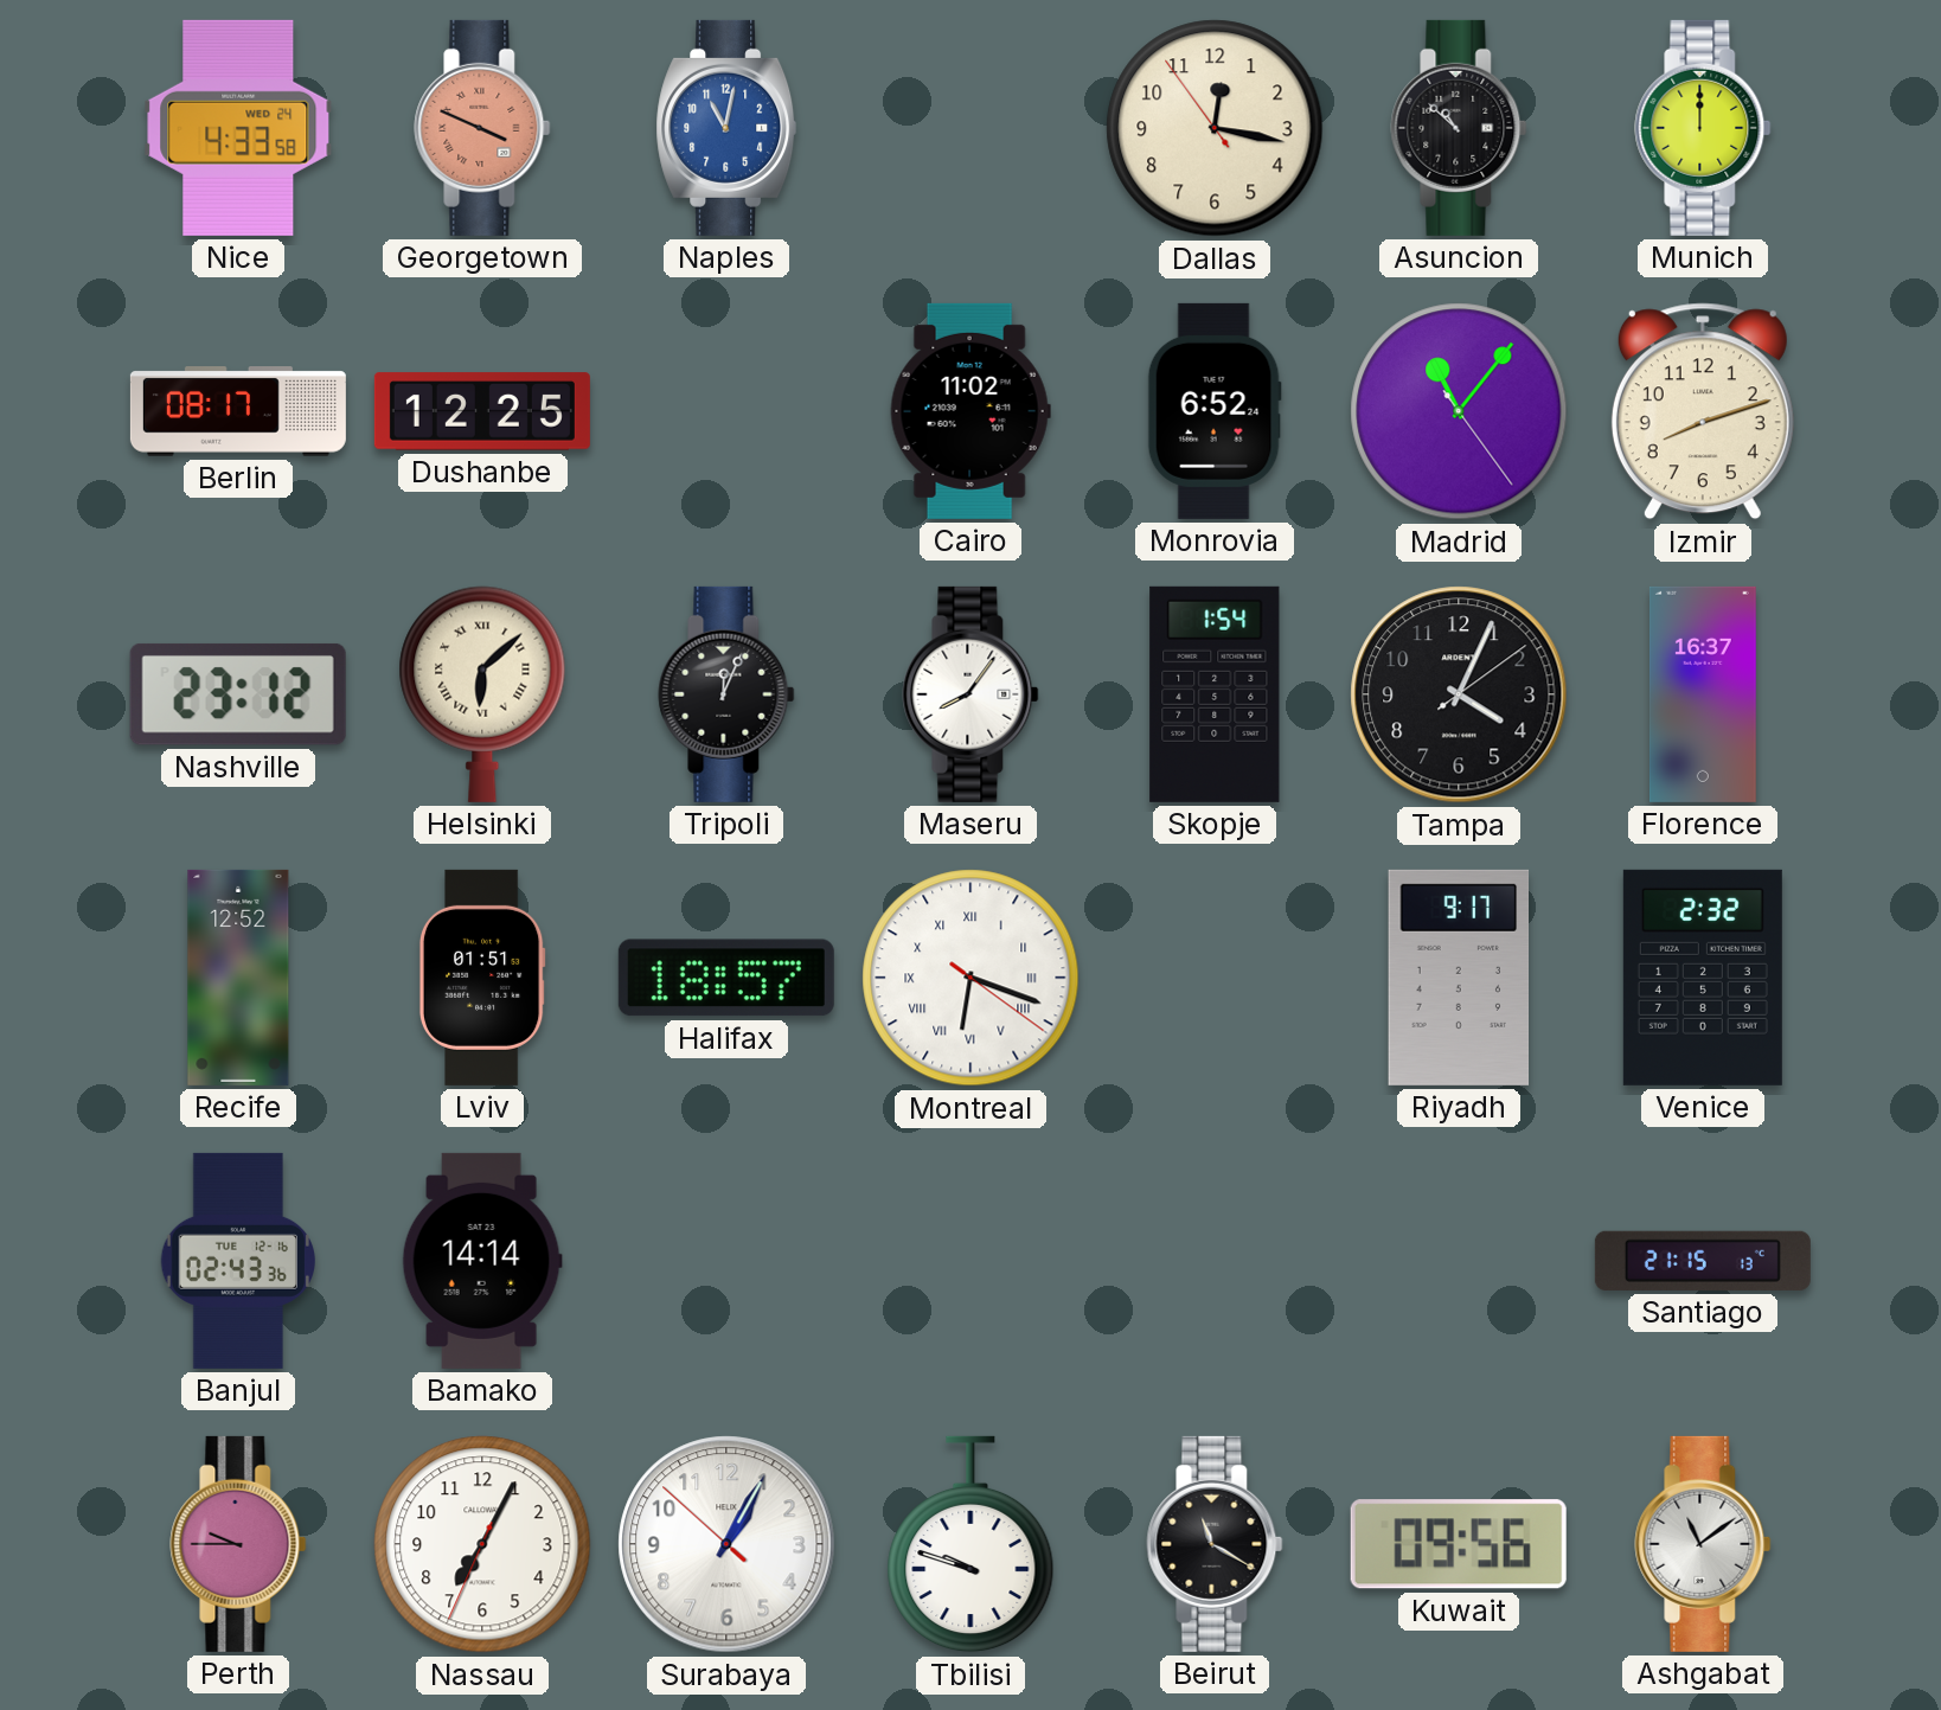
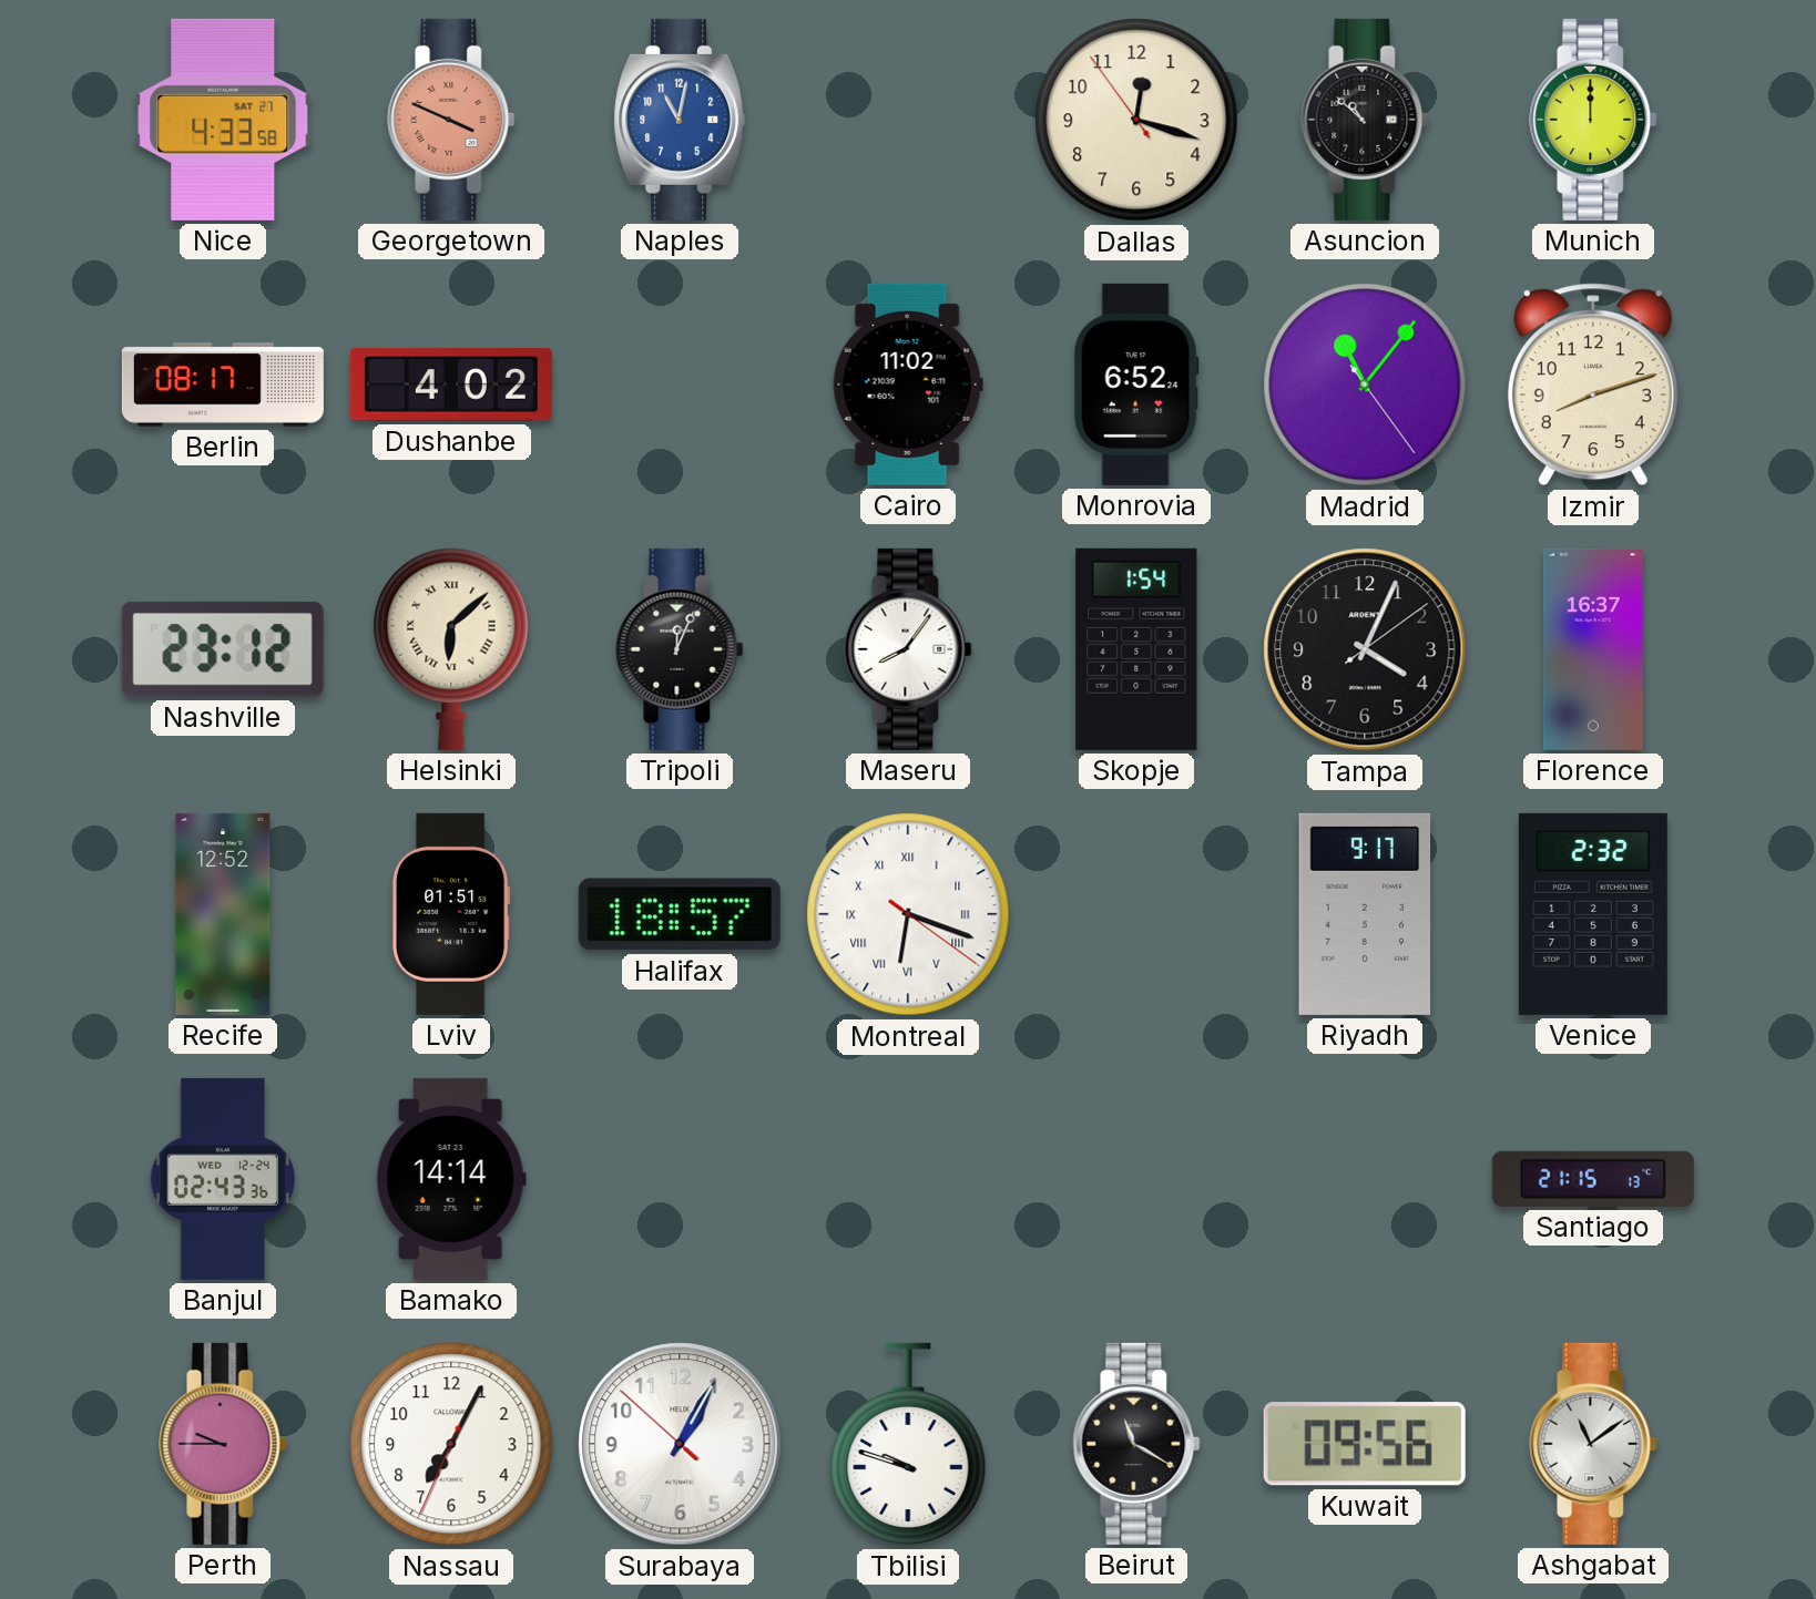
Nice date: WED 24 -> SAT 27 (223, 120)
Dallas: 12:16 -> 12:17 (1136, 120)
Dushanbe: 12:25 -> 4:02 (451, 385)
Banjul date: TUE 12-16 -> WED 12-24 (222, 1179)
